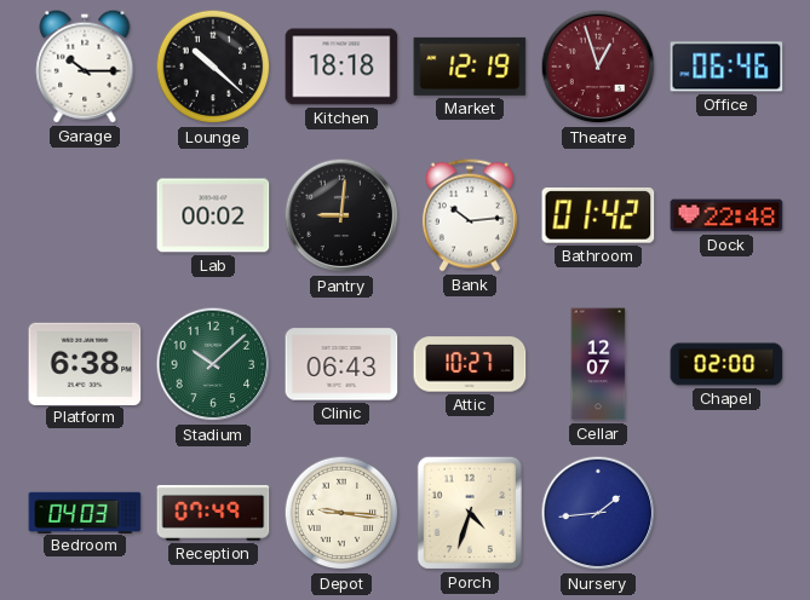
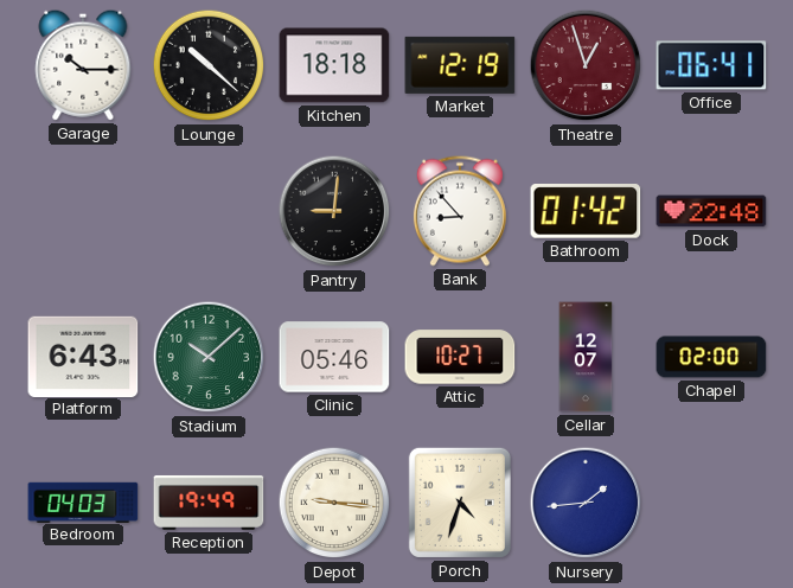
Office: 06:46 -> 06:41 (711, 65)
Lab: 00:02 -> none (213, 215)
Bank: 10:14 -> 8:53 (460, 211)
Platform: 6:38 -> 6:43 (83, 356)
Clinic: 06:43 -> 05:46 (334, 357)
Reception: 07:49 -> 19:49 (209, 503)
